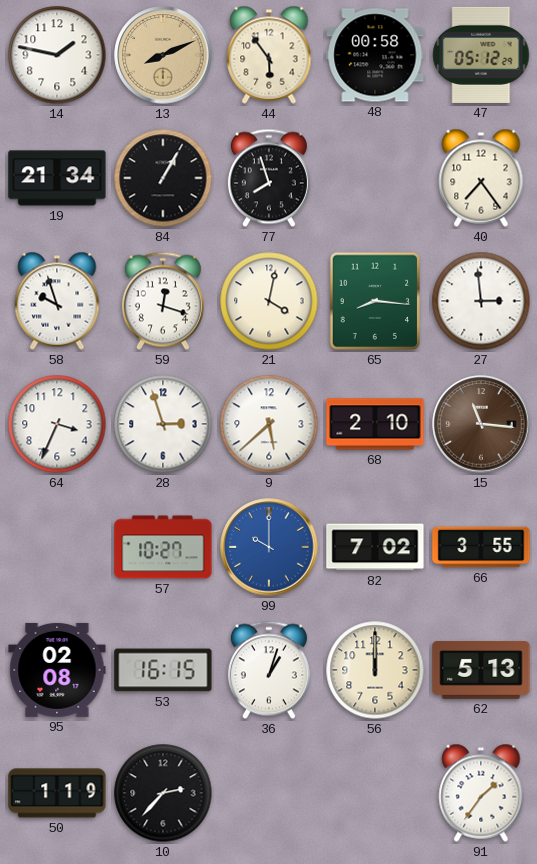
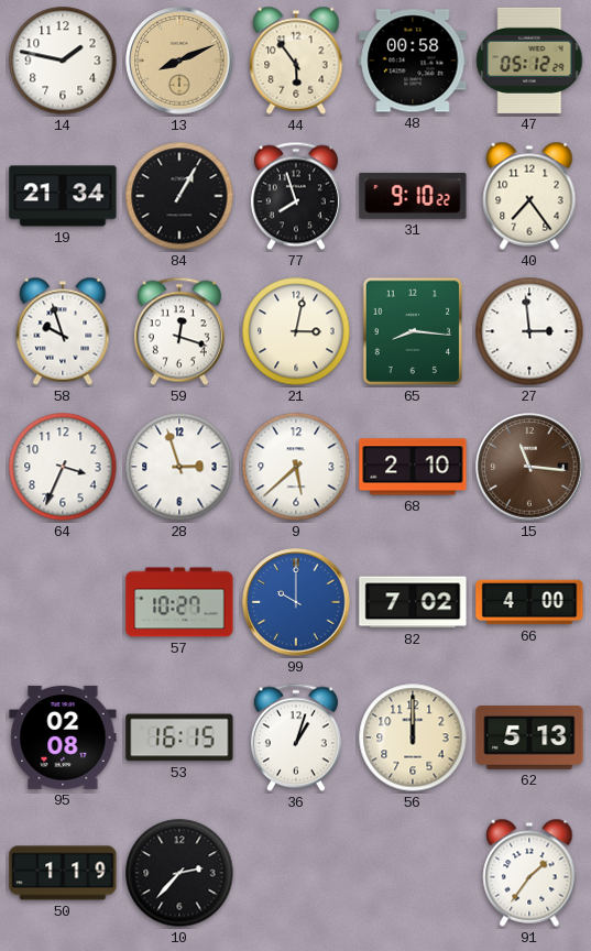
31: none -> 9:10 (413, 196)
21: 4:02 -> 3:02 (296, 331)
66: 3:55 -> 4:00 (529, 602)
